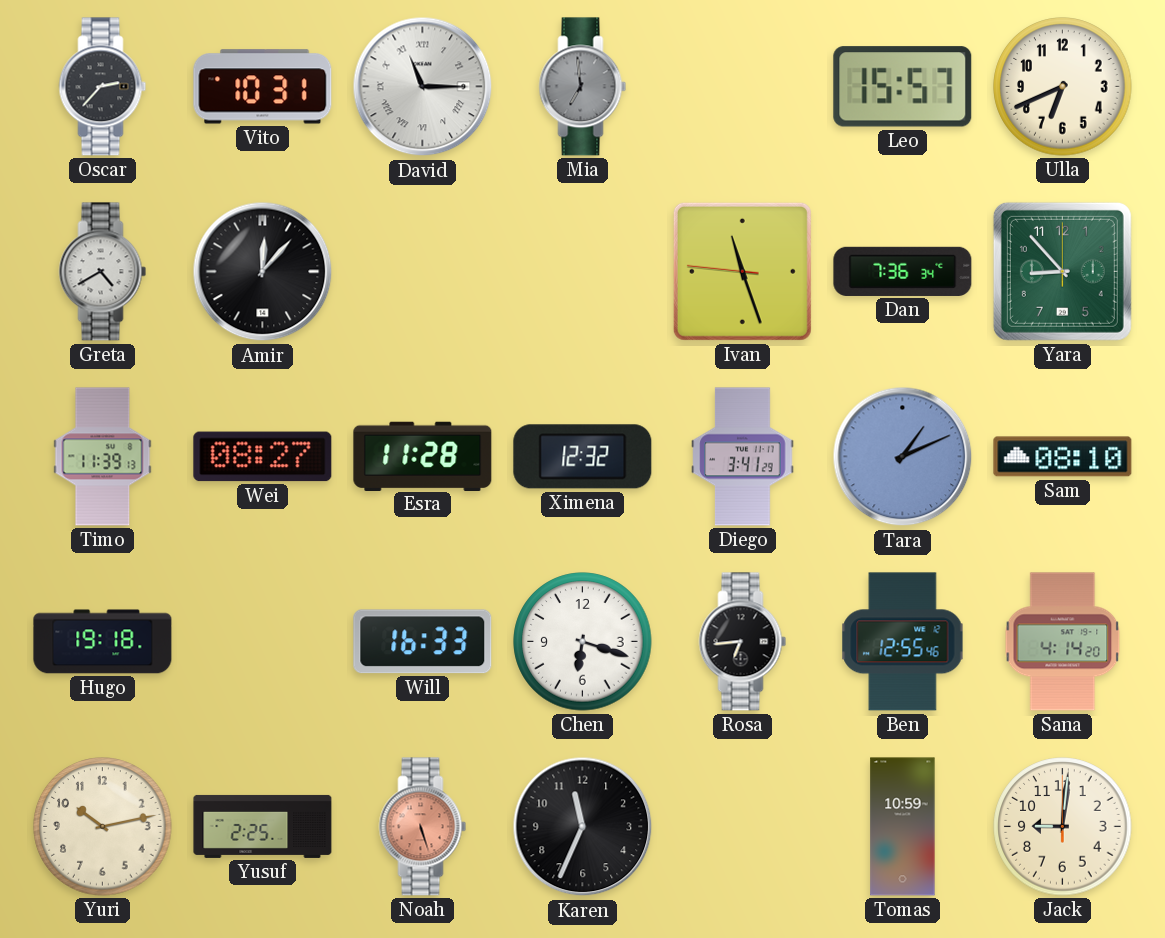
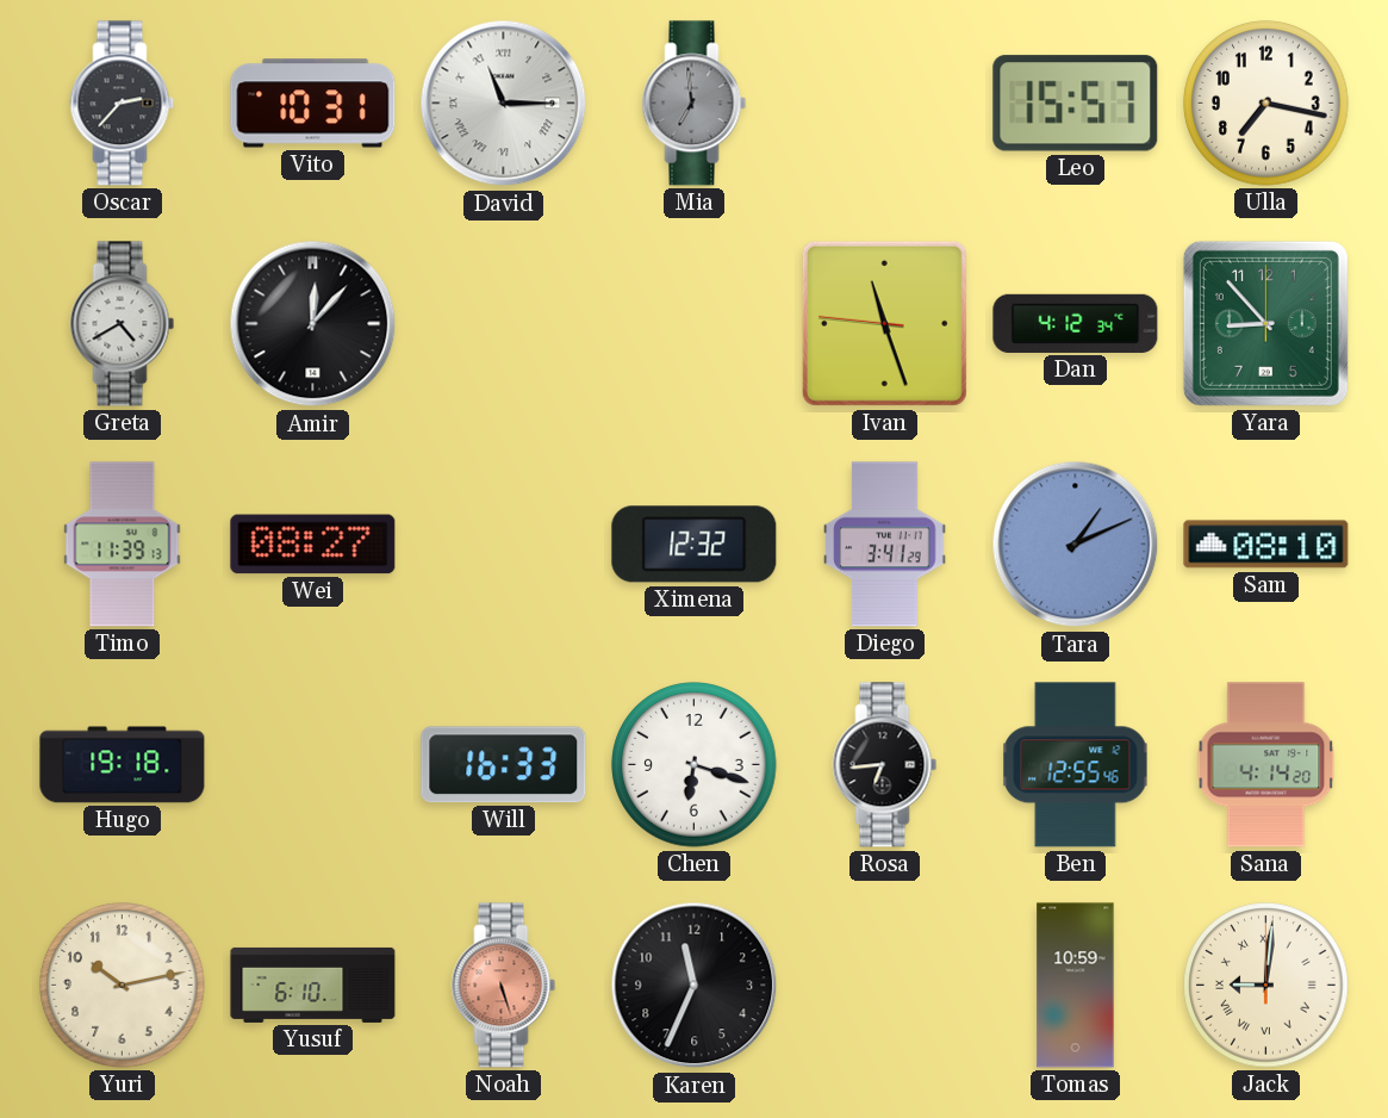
Ulla: 6:41 -> 7:17 (1266, 104)
Dan: 7:36 -> 4:12 (1076, 323)
Esra: 11:28 -> none (423, 456)
Yusuf: 2:25 -> 6:10 (313, 985)
Jack numerals: Arabic -> Roman (1266, 986)
